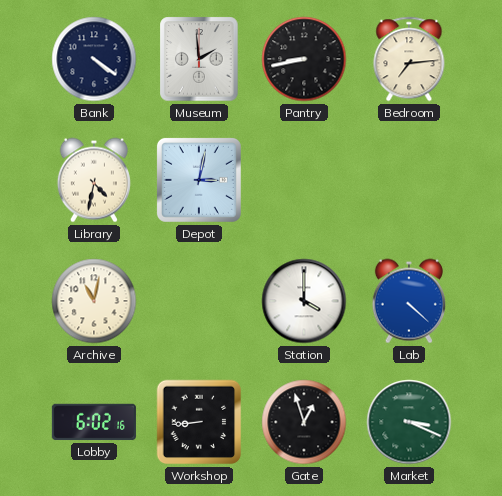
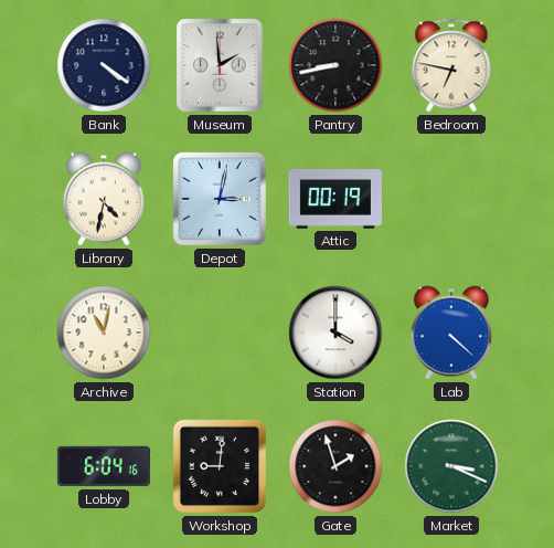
Bedroom: 7:14 -> 6:47 (451, 65)
Attic: none -> 00:19 (335, 199)
Lobby: 6:02 -> 6:04 (104, 466)
Workshop: 8:44 -> 9:01 (220, 466)
Gate: 12:57 -> 1:57 (335, 466)
